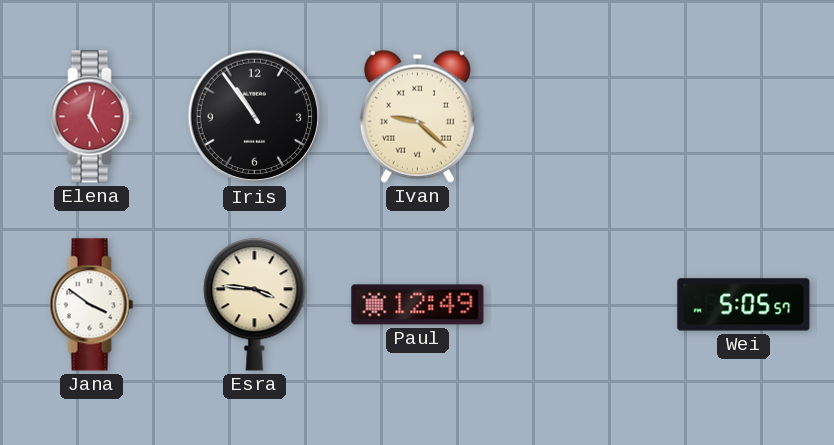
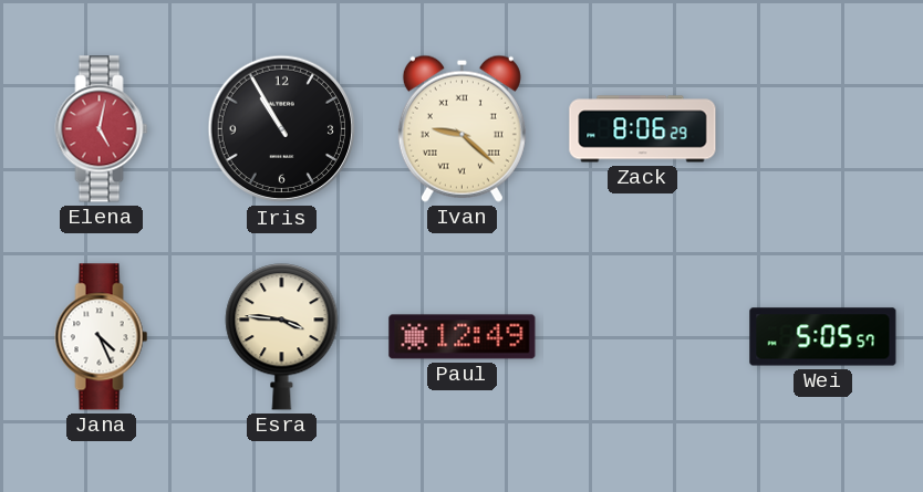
Iris: 10:54 -> 10:55 (282, 129)
Zack: none -> 8:06 (643, 129)
Jana: 3:51 -> 4:26 (102, 337)
